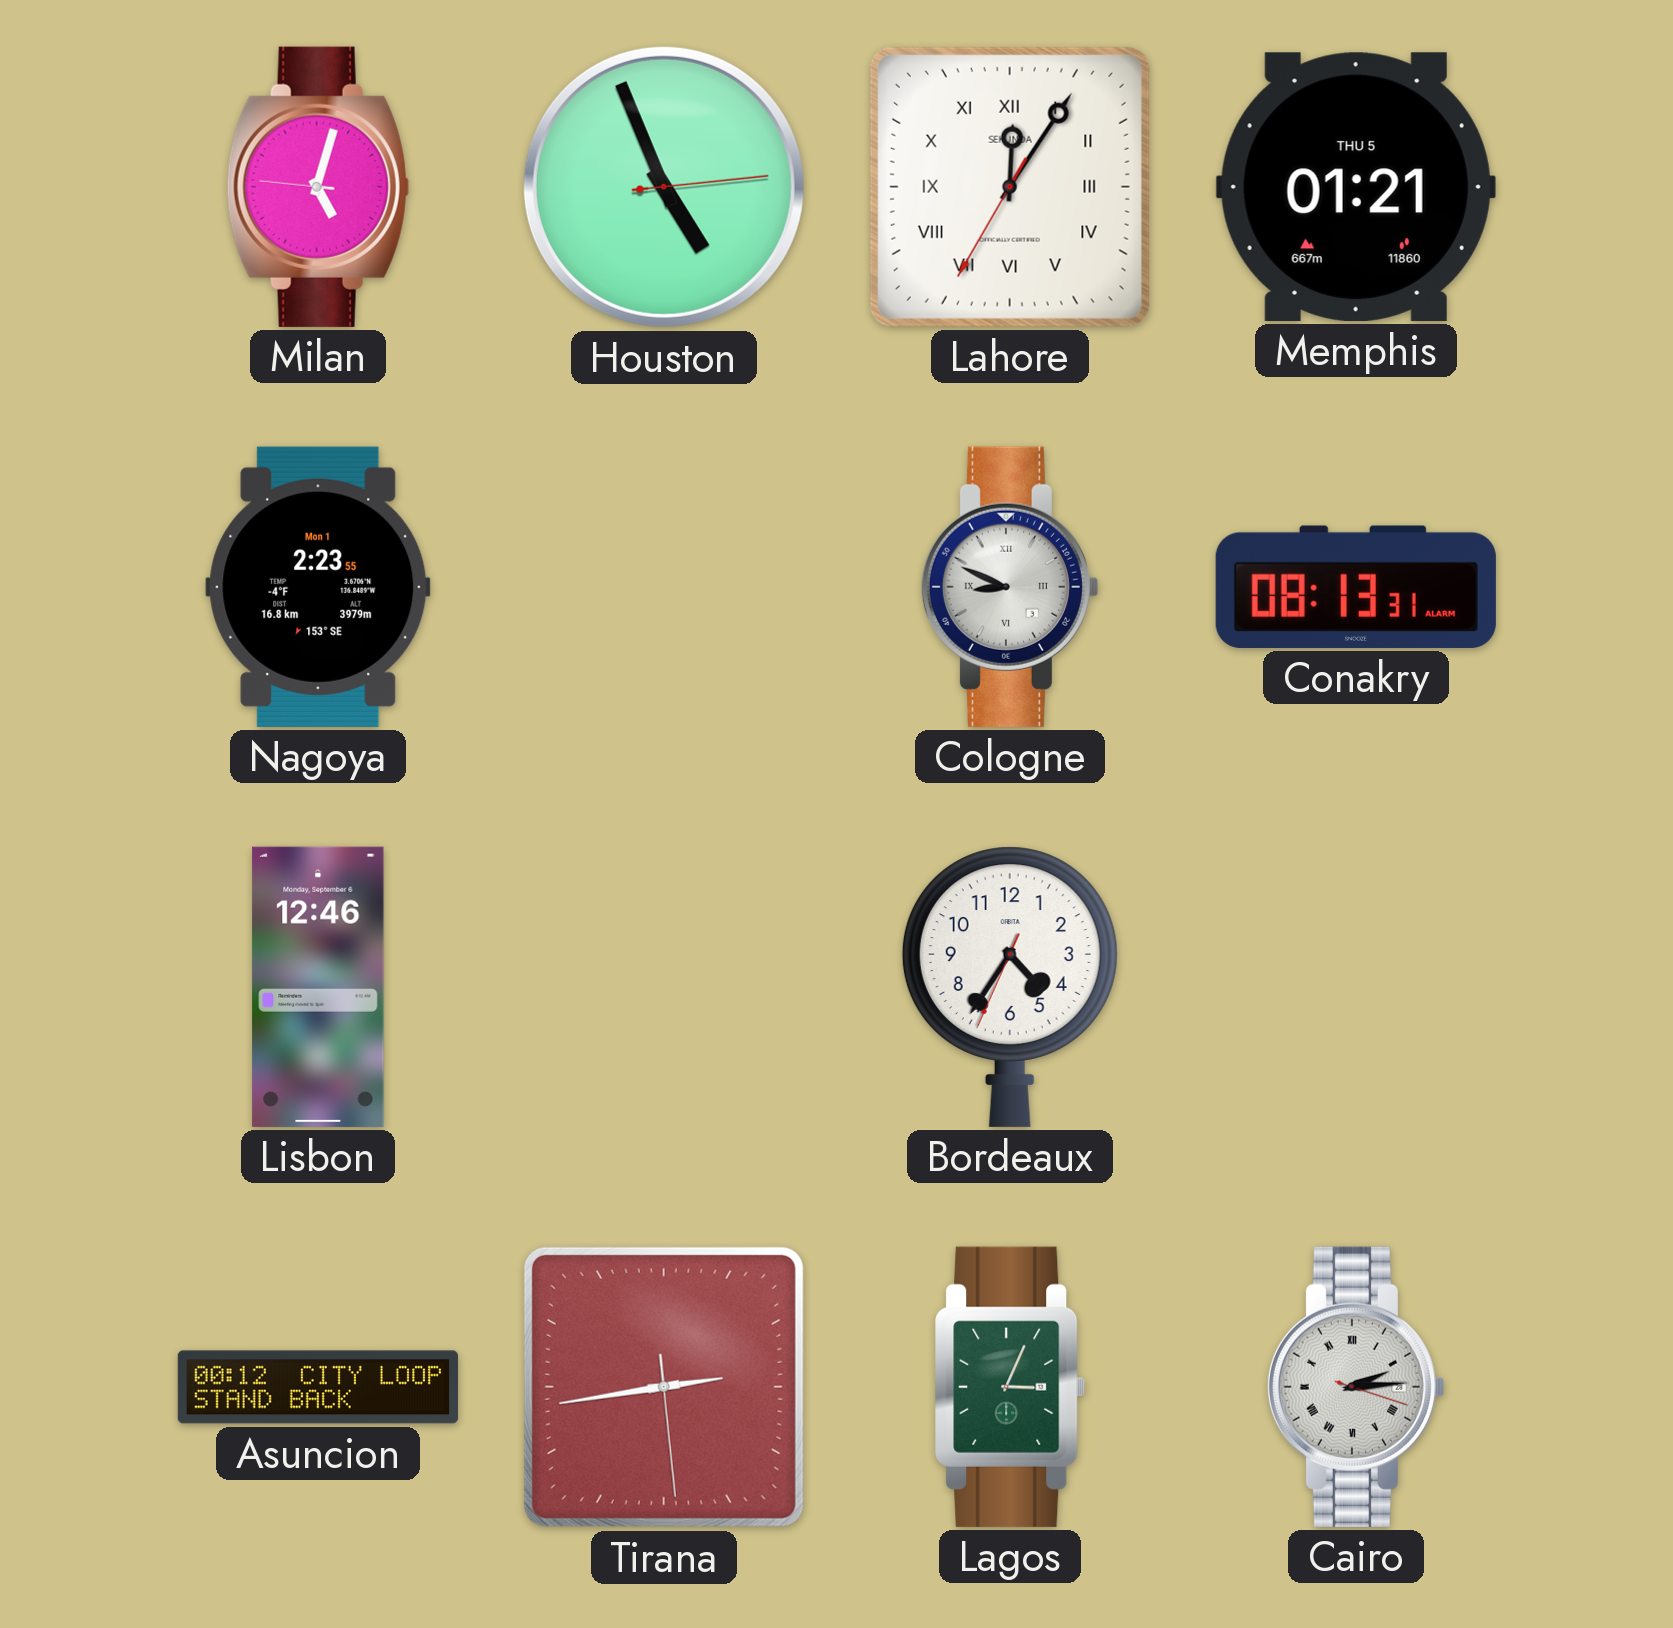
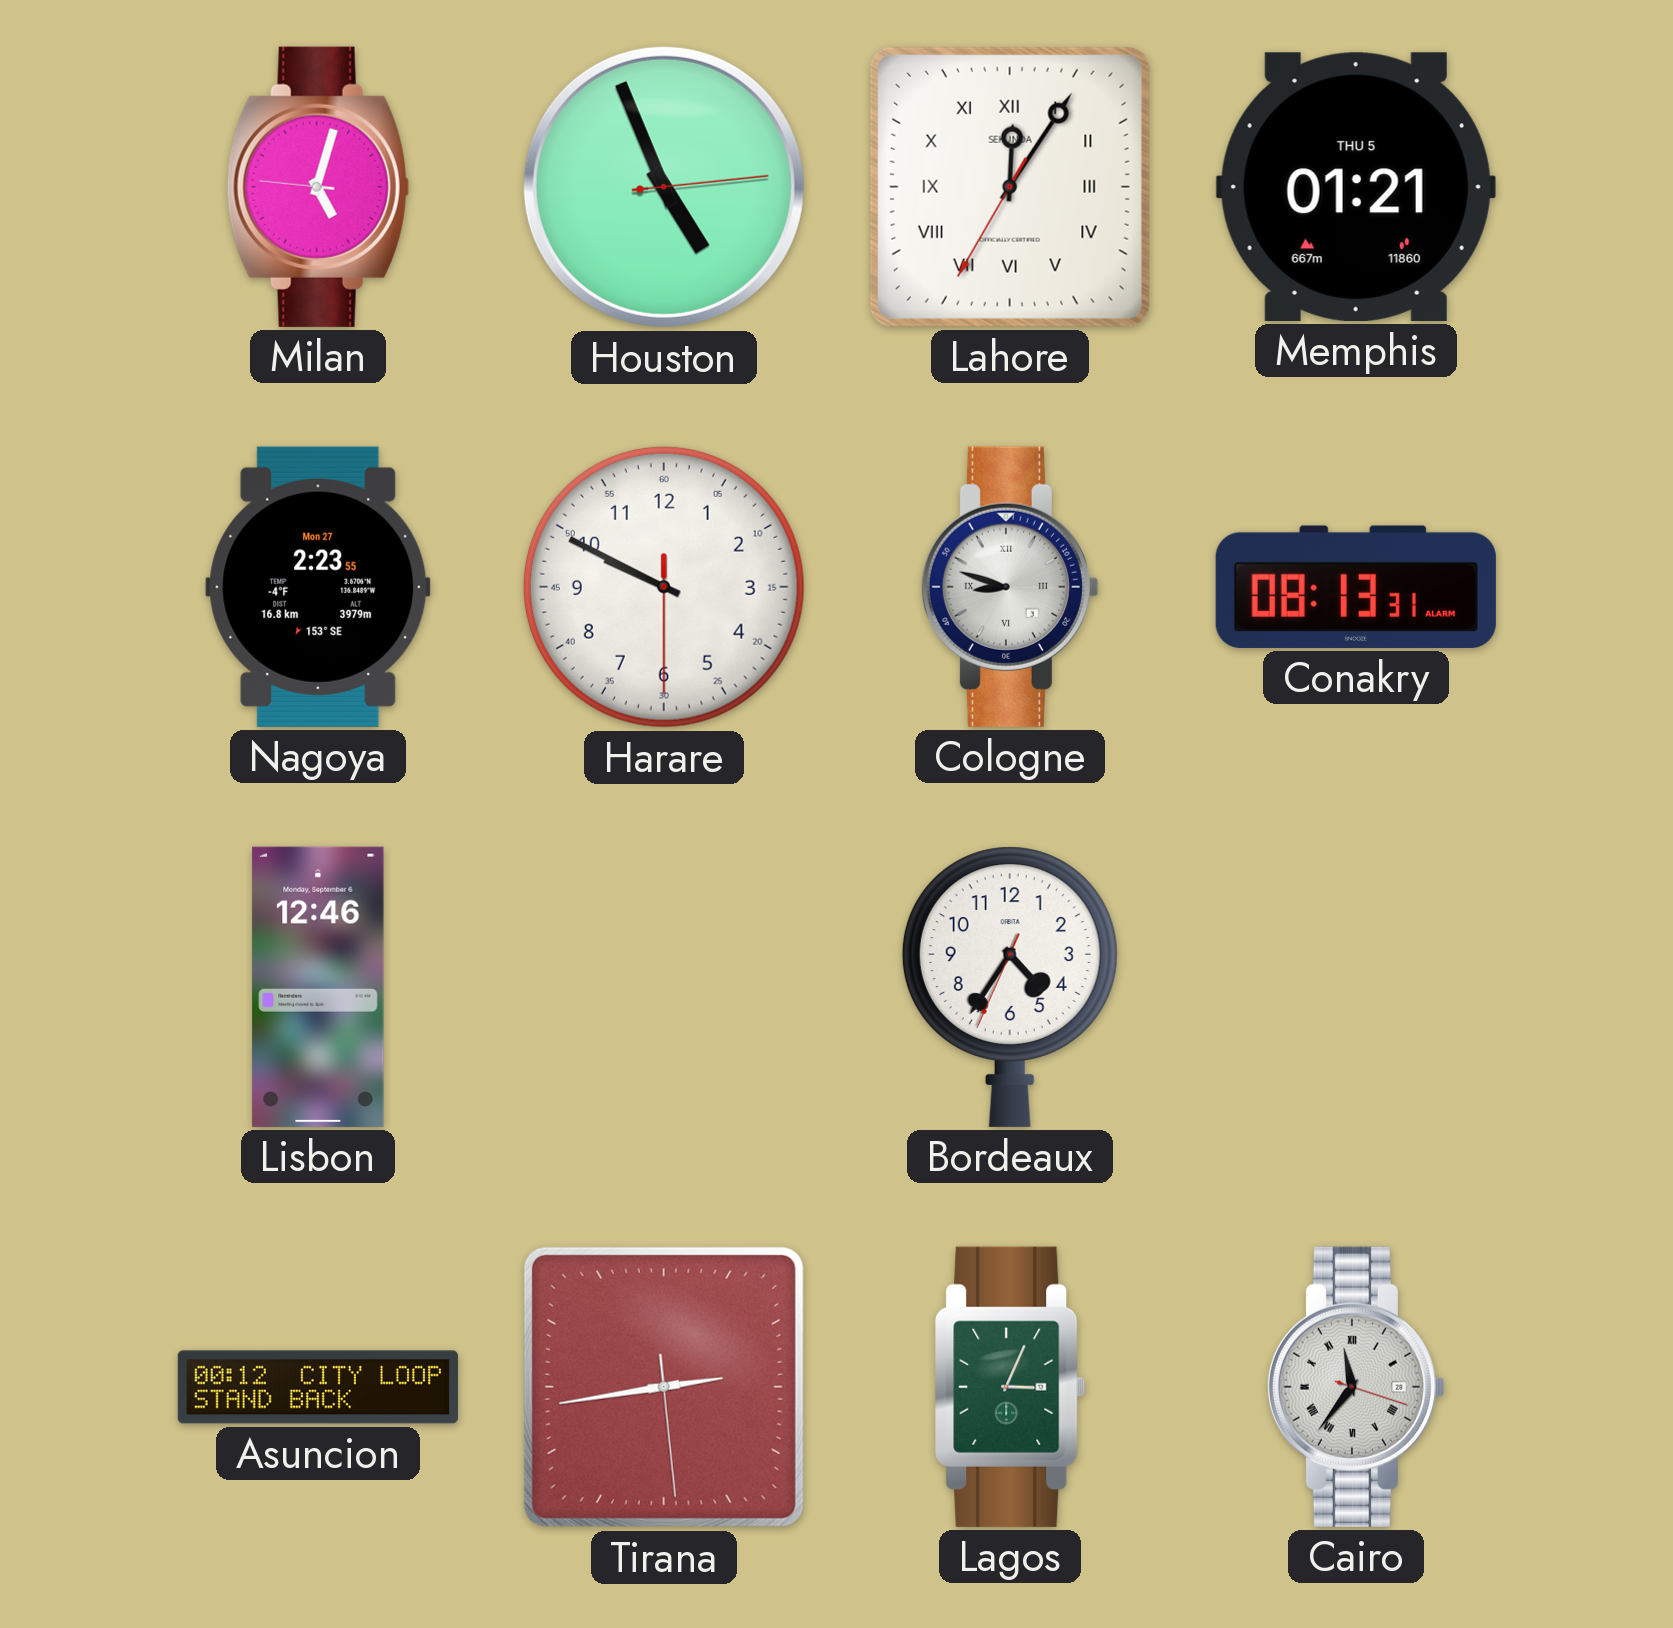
Nagoya date: Mon 1 -> Mon 27 (318, 587)
Harare: none -> 9:49 (664, 587)
Cologne: 8:49 -> 8:48 (1009, 587)
Cairo: 2:14 -> 11:36 (1355, 1387)
